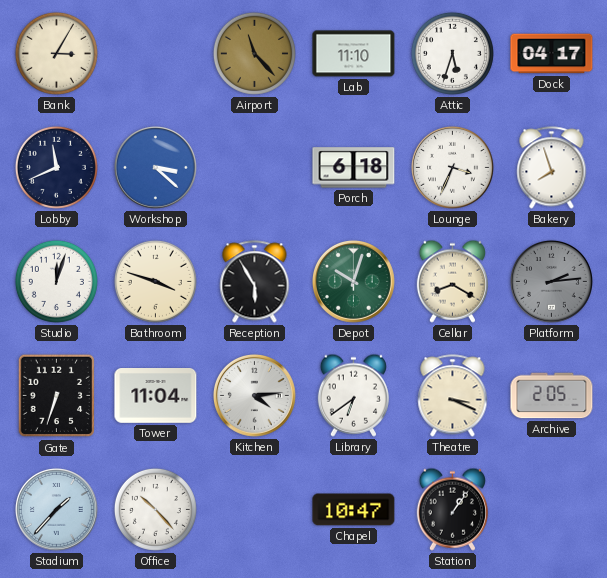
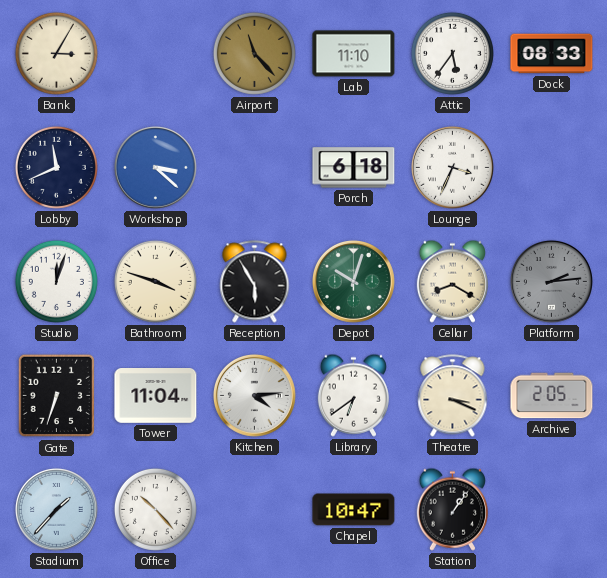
Attic: 5:33 -> 5:36 (452, 53)
Dock: 04:17 -> 08:33 (552, 54)
Bakery: 7:57 -> none (552, 168)
